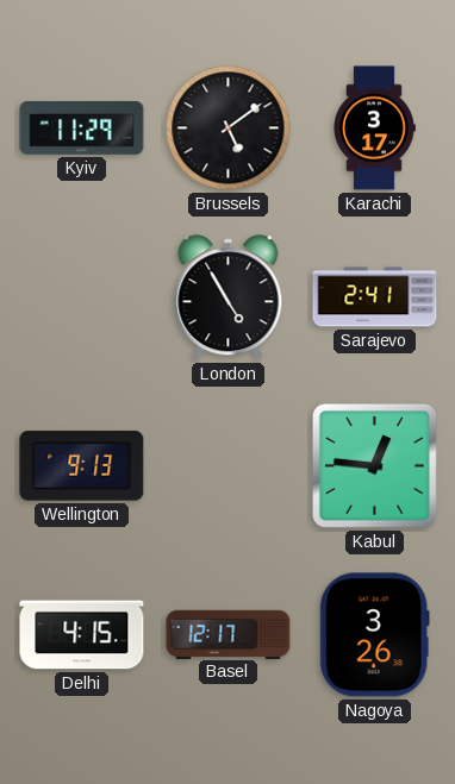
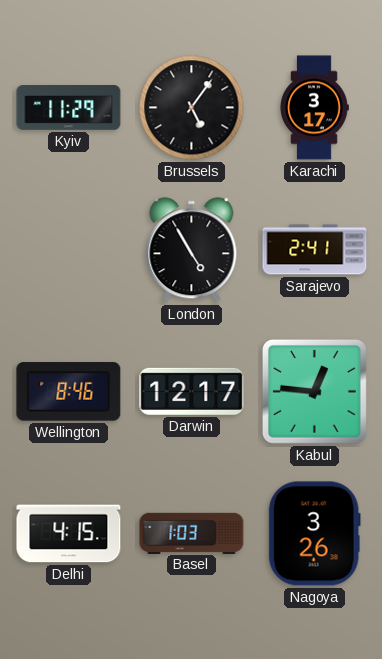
Brussels: 5:09 -> 5:06 (192, 108)
Wellington: 9:13 -> 8:46 (69, 392)
Darwin: none -> 12:17 (192, 391)
Basel: 12:17 -> 1:03 (192, 533)
